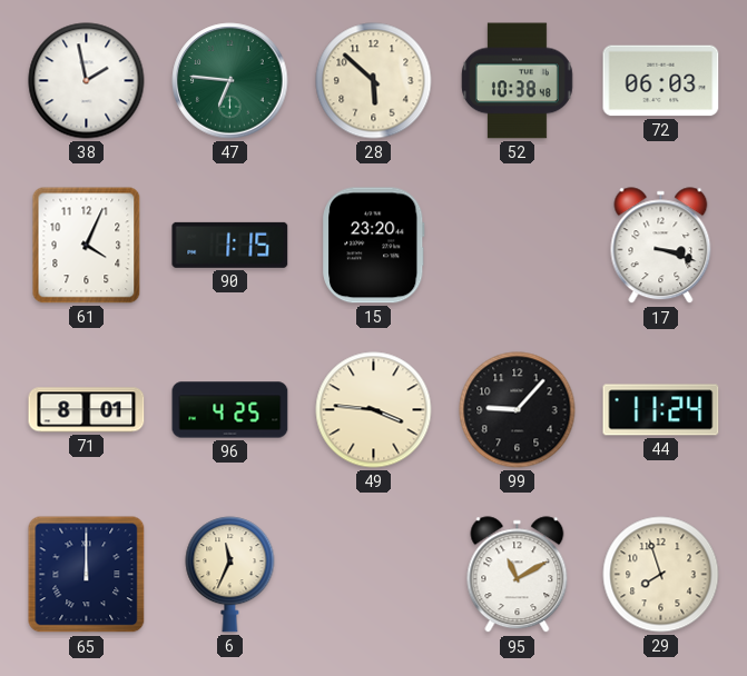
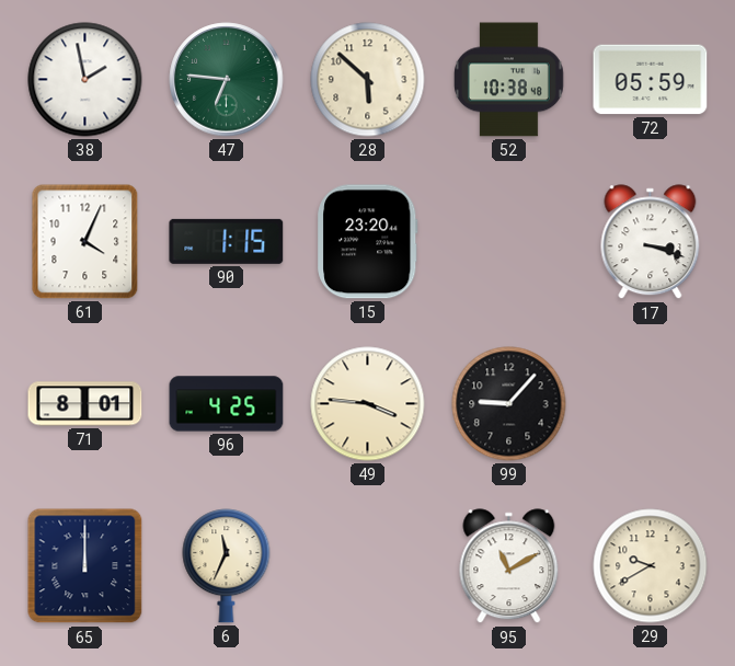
72: 06:03 -> 05:59 (651, 80)
44: 11:24 -> none (661, 410)
29: 7:57 -> 9:40 (651, 566)
